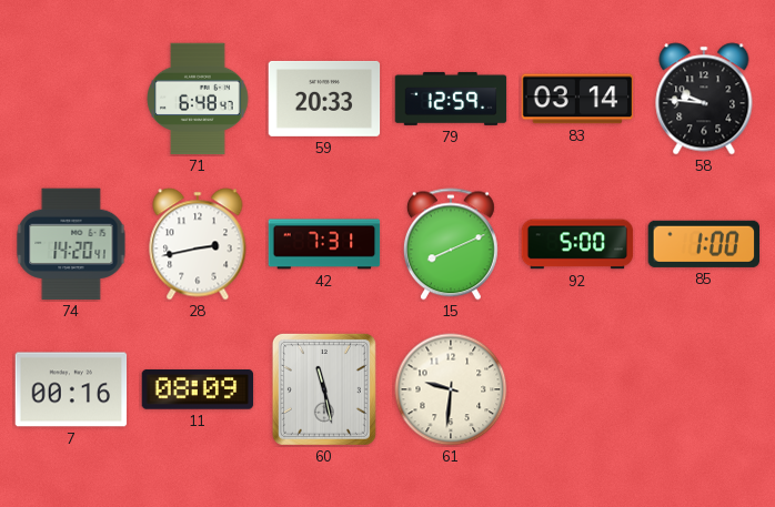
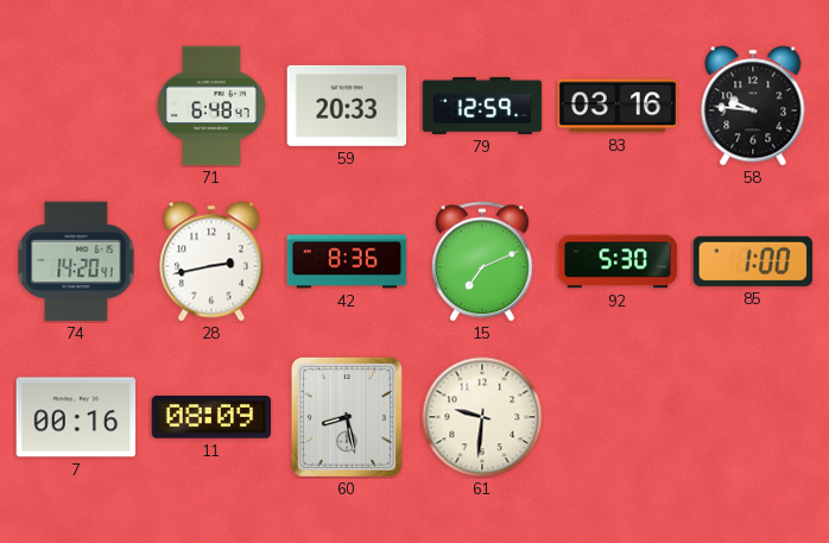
83: 03:14 -> 03:16 (618, 106)
42: 7:31 -> 8:36 (347, 261)
15: 8:11 -> 7:11 (482, 261)
92: 5:00 -> 5:30 (618, 261)
60: 11:28 -> 8:28 (347, 417)
